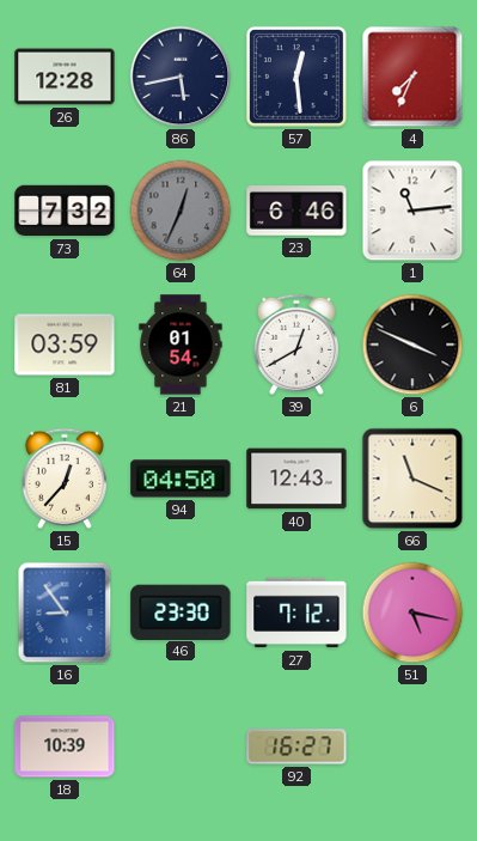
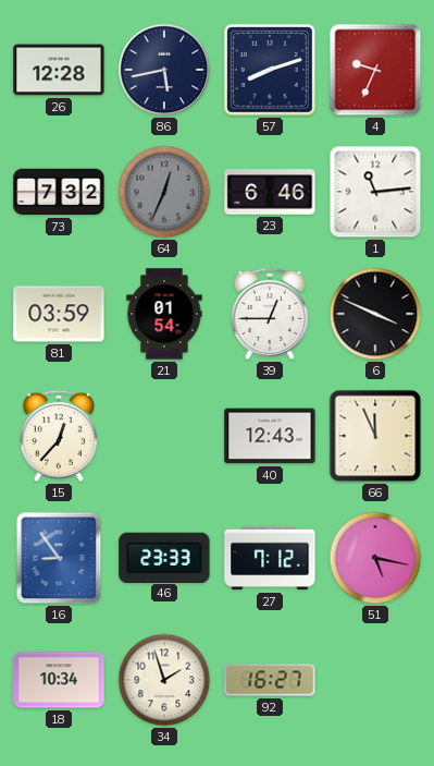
57: 12:29 -> 8:12 (270, 70)
4: 7:34 -> 9:34 (375, 70)
39: 12:40 -> 12:45 (270, 314)
94: 04:50 -> none (181, 479)
66: 11:19 -> 11:56 (375, 436)
46: 23:30 -> 23:33 (164, 557)
18: 10:39 -> 10:34 (59, 680)
34: none -> 1:57 (164, 680)
